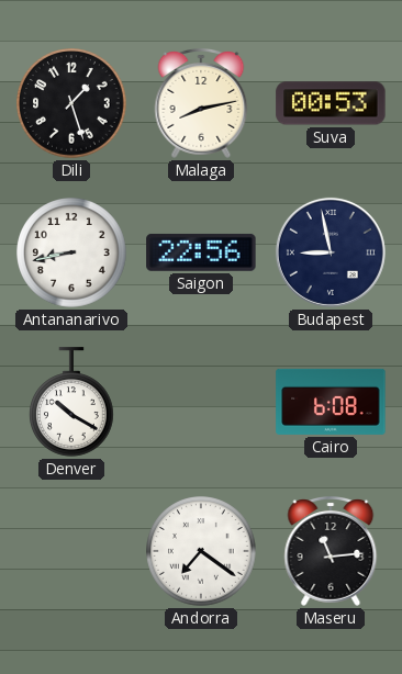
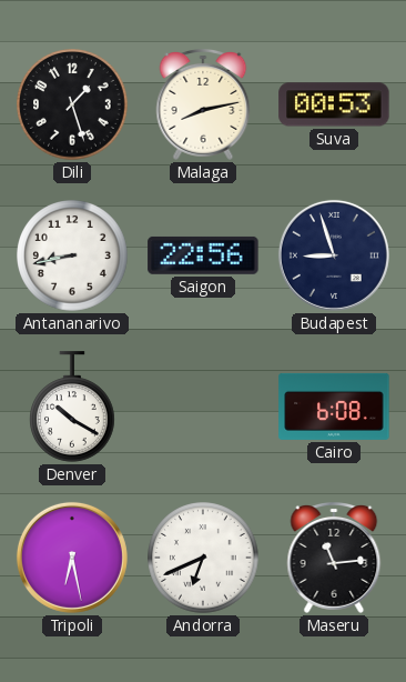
Budapest: 8:58 -> 8:57 (334, 255)
Tripoli: none -> 6:28 (72, 558)
Andorra: 7:21 -> 6:41 (203, 558)
